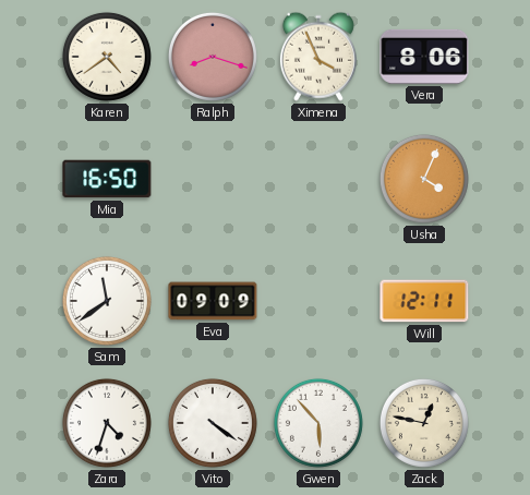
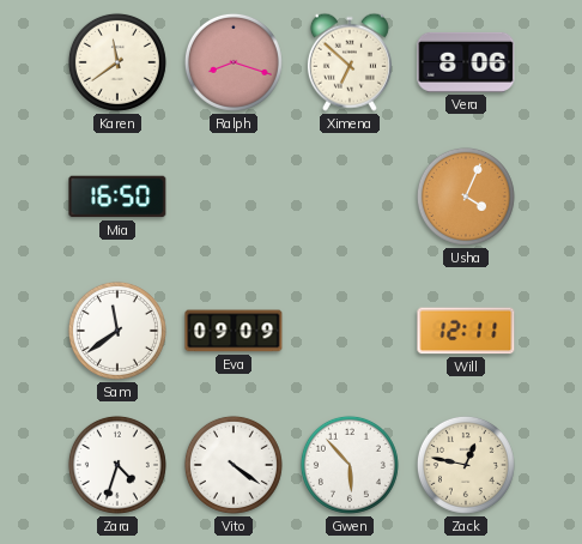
Karen: 4:39 -> 11:39 (117, 62)
Ximena: 3:56 -> 6:52 (350, 62)
